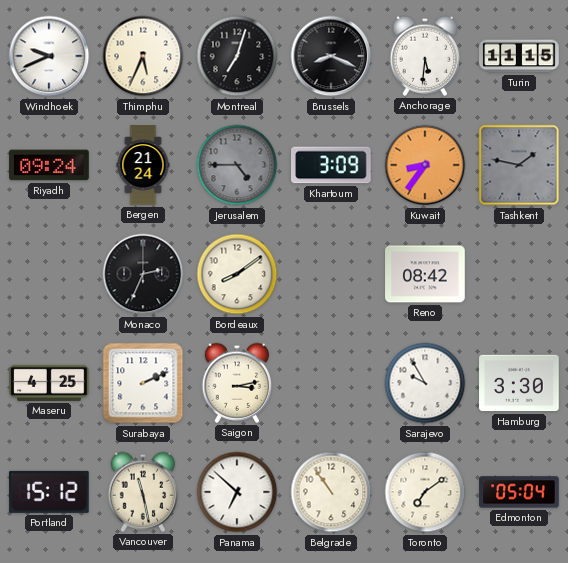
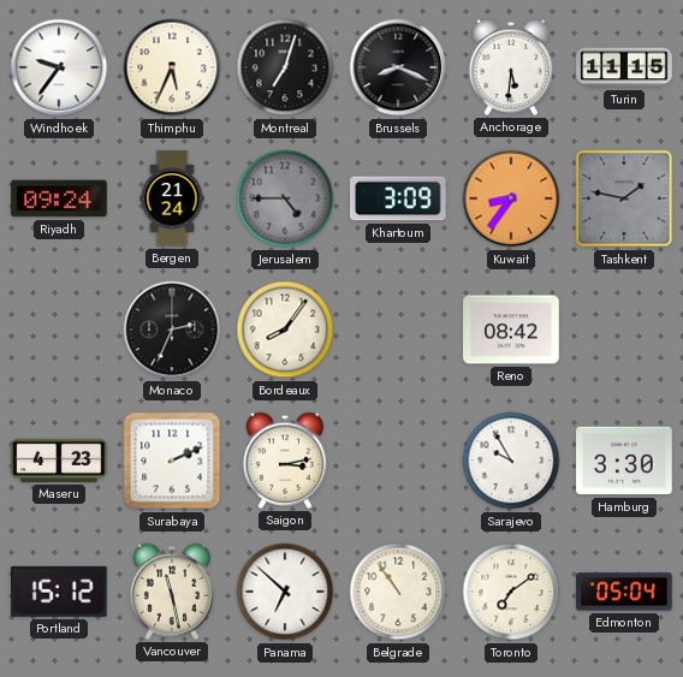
Windhoek: 9:41 -> 9:36 (59, 67)
Bordeaux: 8:09 -> 8:06 (285, 329)
Maseru: 4:25 -> 4:23 (59, 461)
